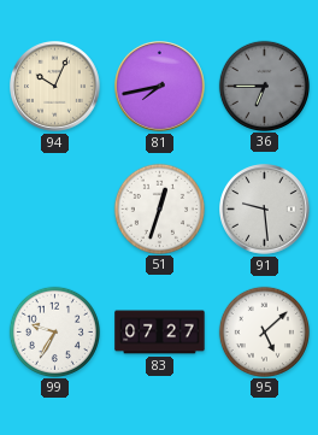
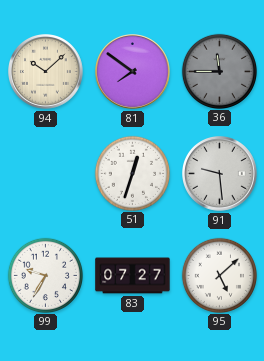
94: 10:04 -> 10:08 (46, 72)
81: 7:43 -> 7:51 (133, 72)
36: 6:45 -> 11:45 (219, 71)
